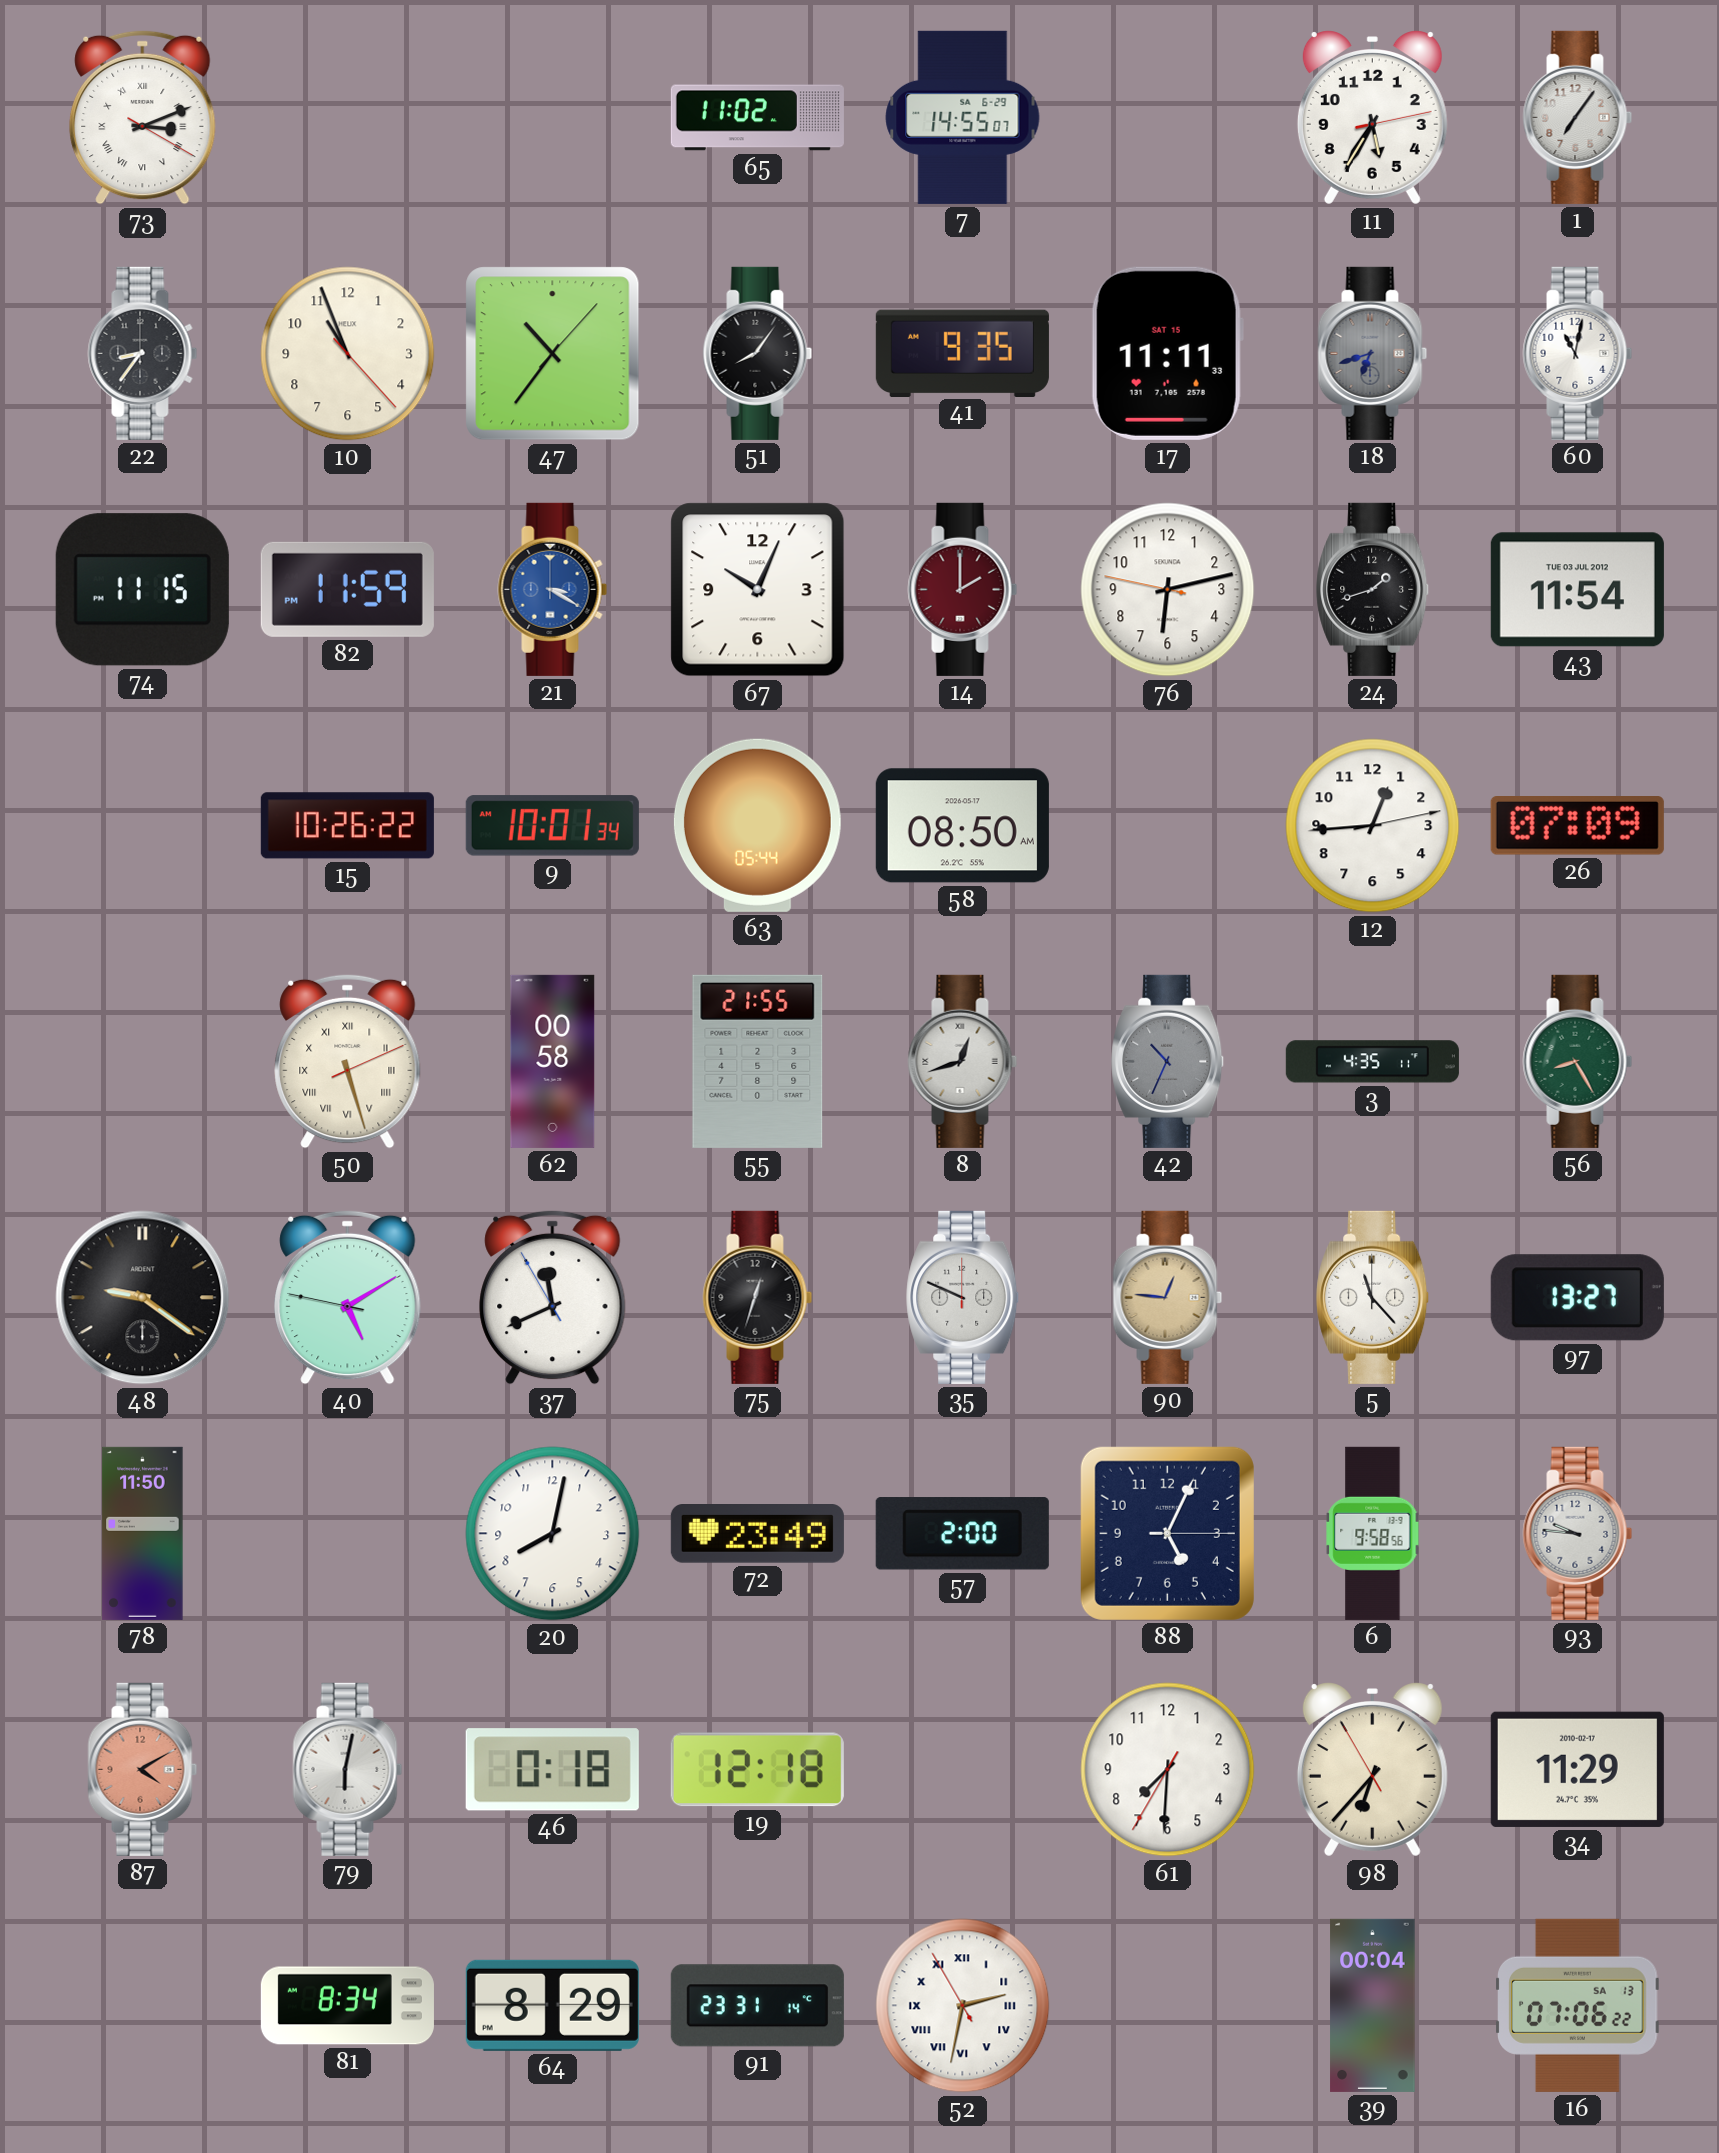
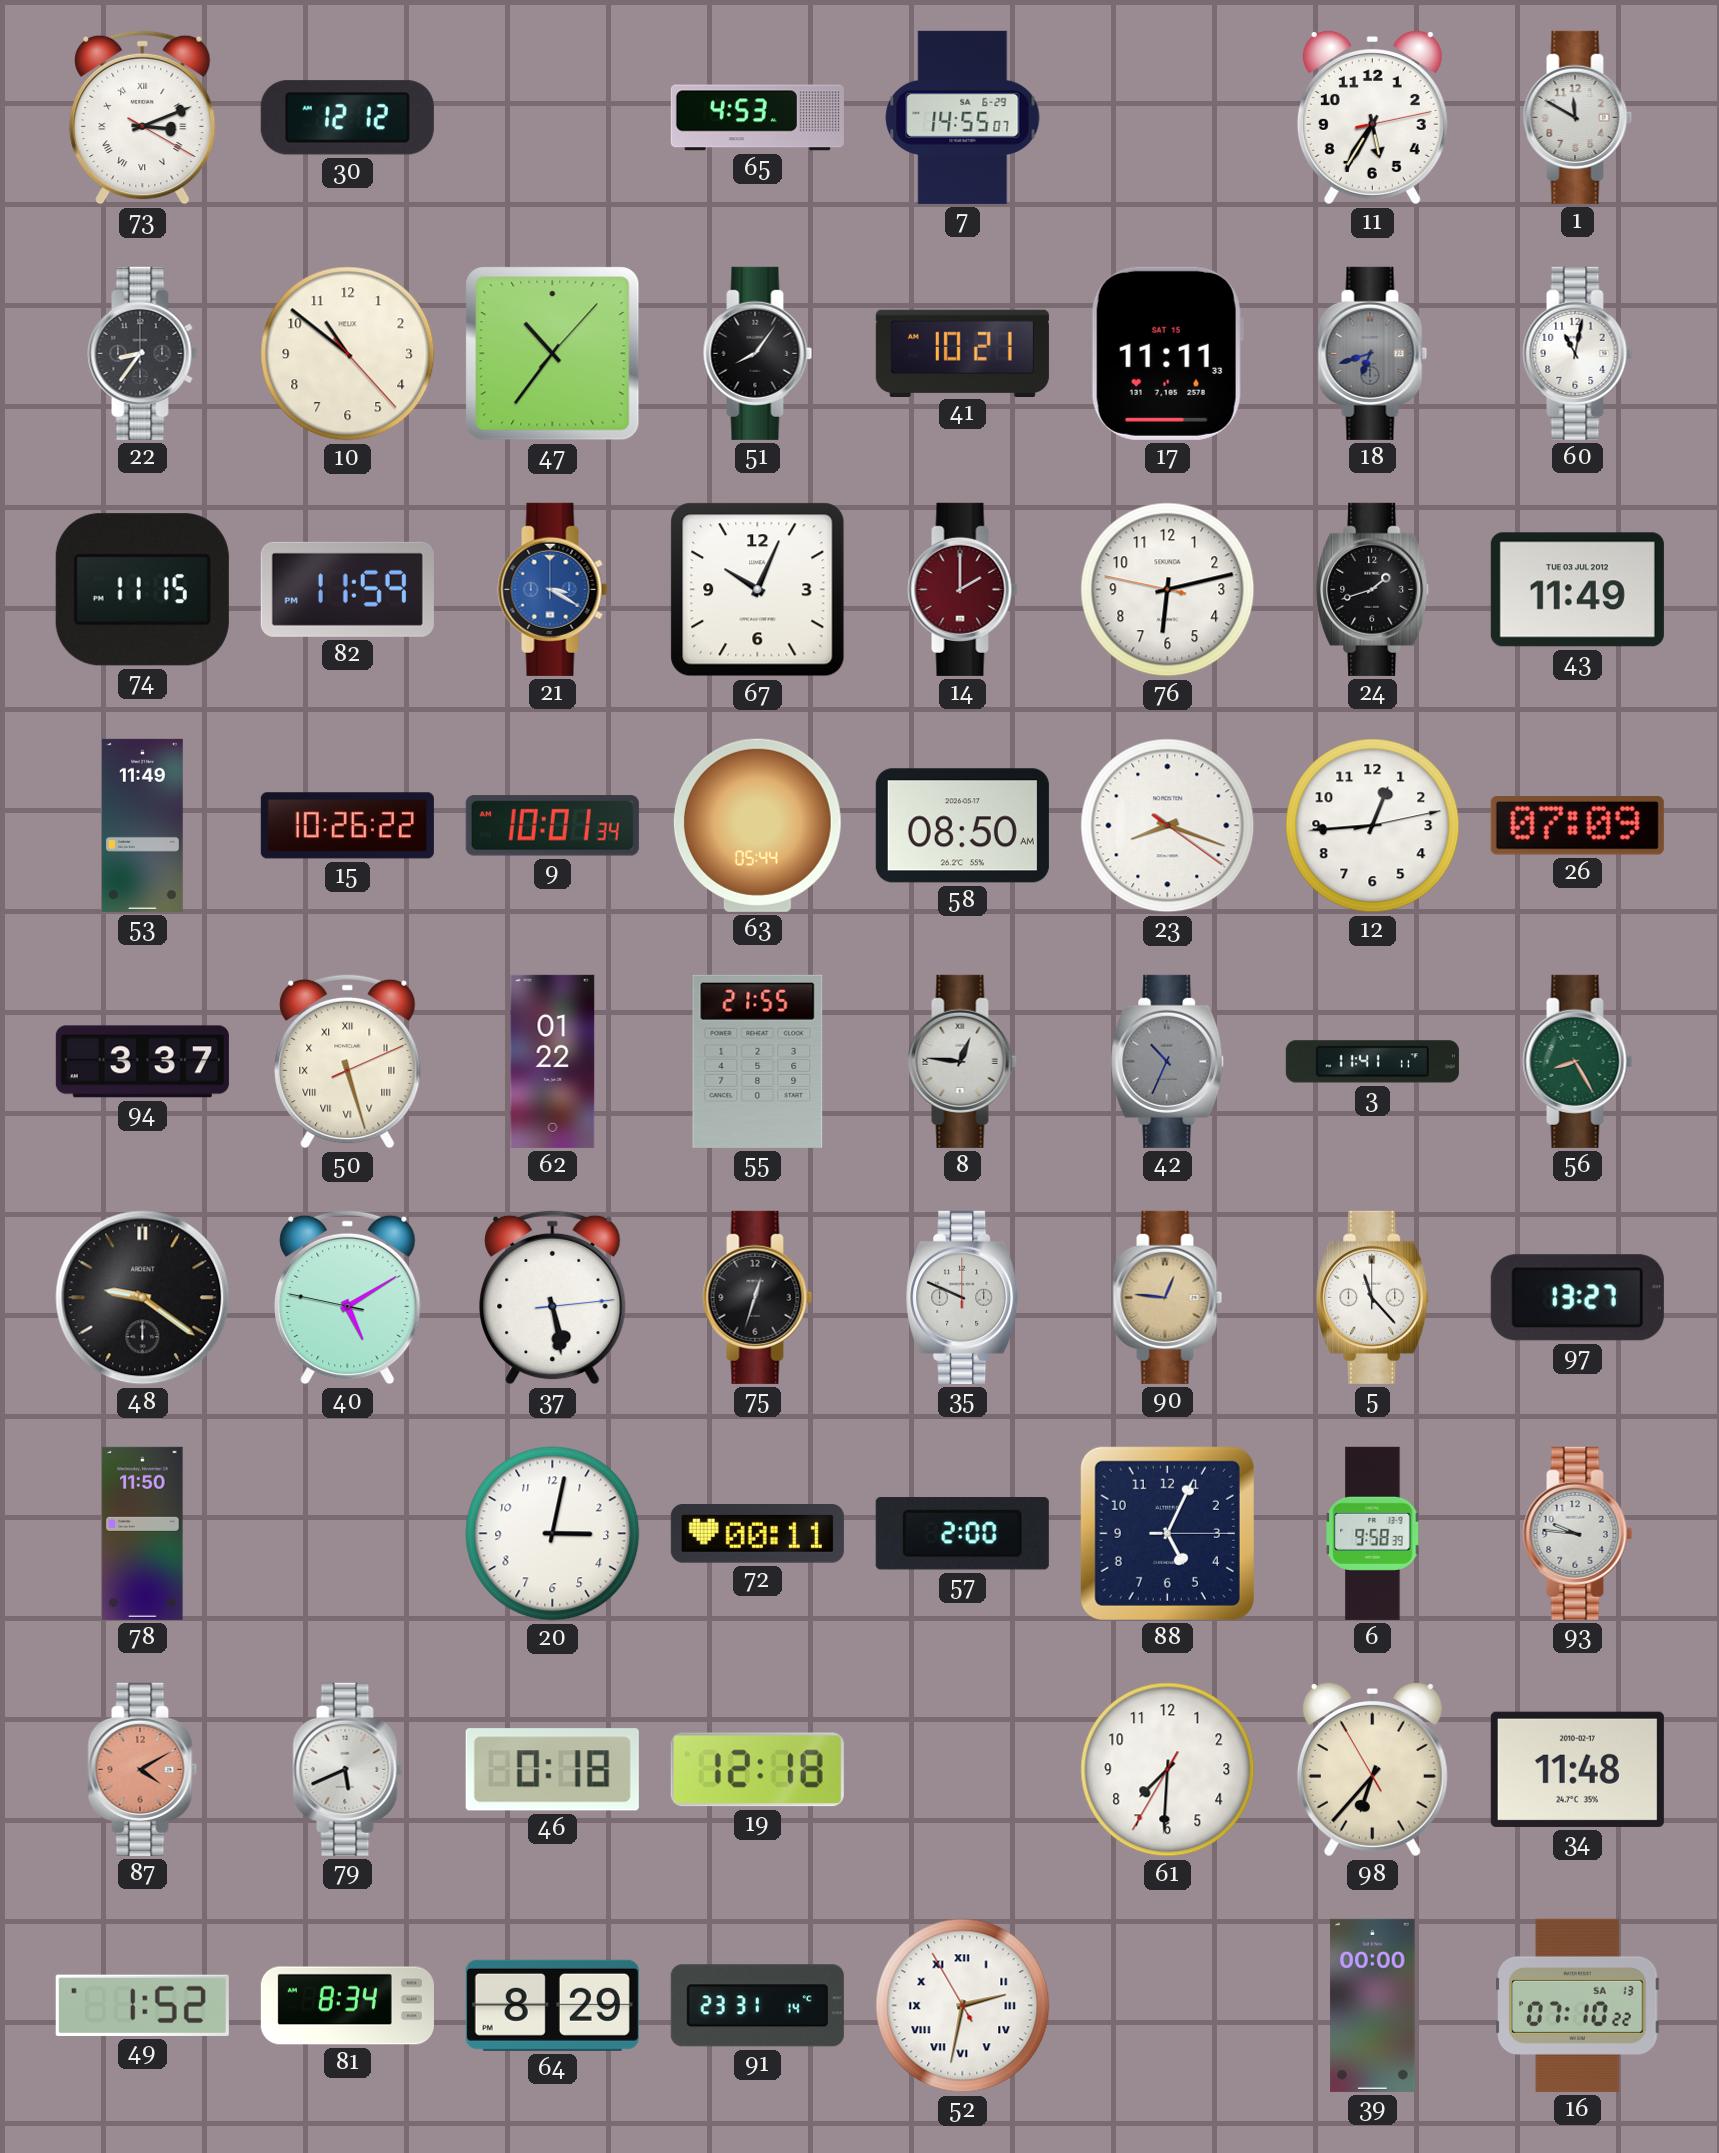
30: none -> 12:12 (347, 118)
65: 11:02 -> 4:53 (757, 118)
1: 7:06 -> 11:50 (1578, 117)
10: 10:56 -> 10:51 (348, 354)
41: 9:35 -> 10:21 (962, 353)
43: 11:54 -> 11:49 (1577, 590)
53: none -> 11:49 (143, 825)
23: none -> 8:18 (1168, 826)
94: none -> 3:37 (142, 1062)
62: 00:58 -> 01:22 (553, 1061)
8: 12:42 -> 12:46 (963, 1061)
3: 4:35 -> 11:41 (1372, 1062)
37: 11:40 -> 5:28 (553, 1297)
20: 8:02 -> 3:02 (553, 1534)
72: 23:49 -> 00:11 (757, 1534)
6: 9:58:56 -> 9:58:39 (1373, 1533)
79: 6:02 -> 5:41 (348, 1769)
34: 11:29 -> 11:48 (1577, 1769)
49: none -> 1:52 (142, 2005)
39: 00:04 -> 00:00 (1373, 2005)
16: 07:06 -> 07:10 (1578, 2005)
